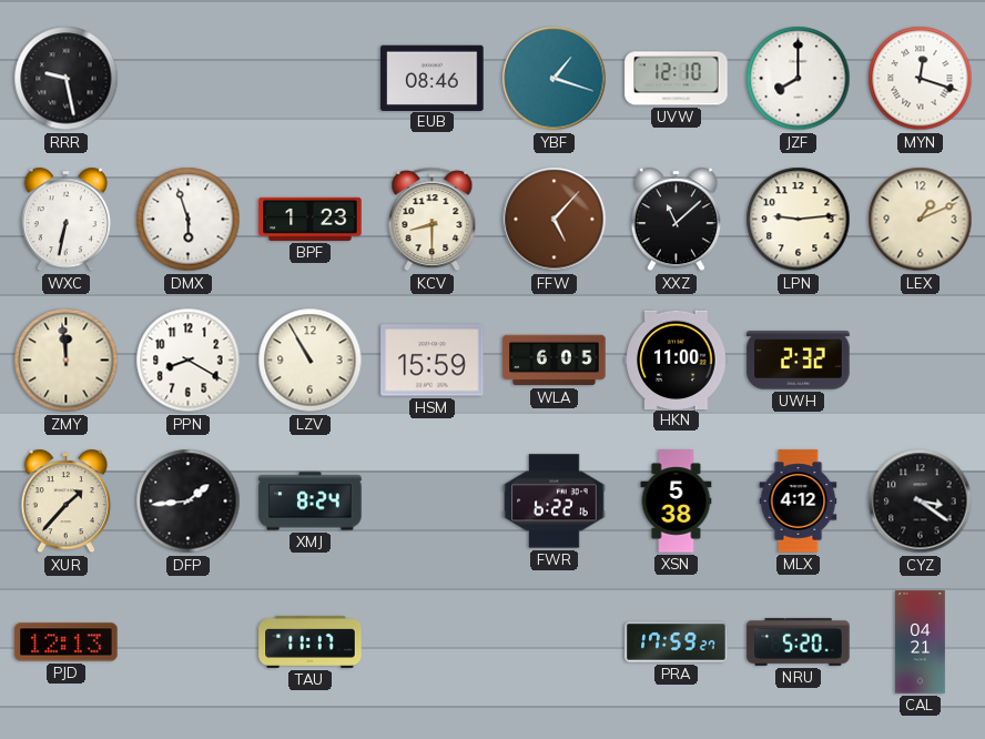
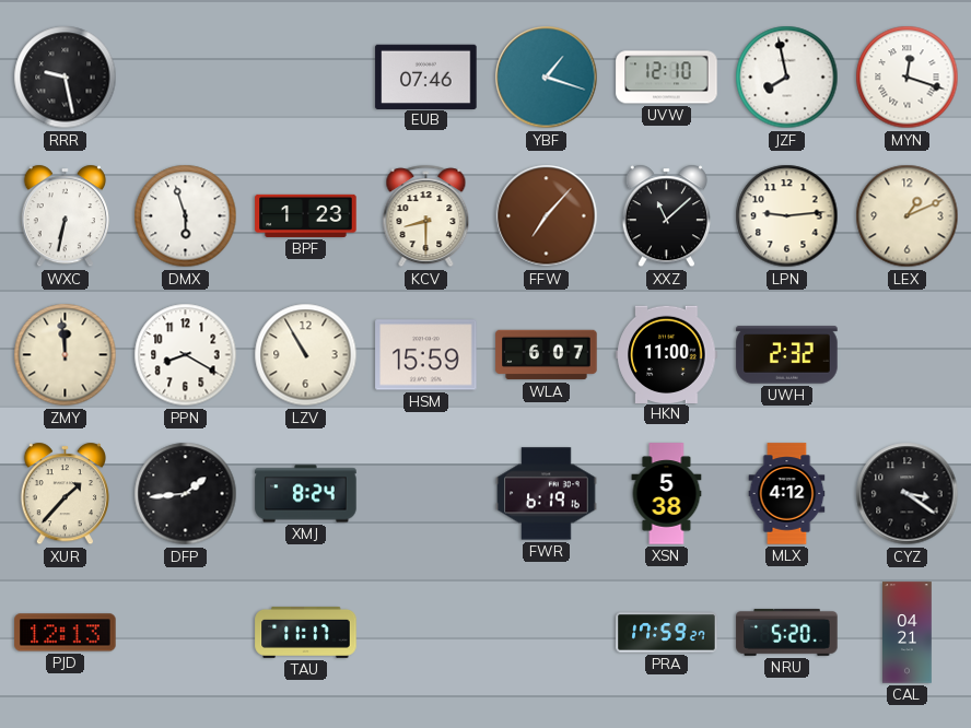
EUB: 08:46 -> 07:46 (426, 77)
JZF: 8:00 -> 7:58 (787, 78)
FFW: 5:07 -> 7:07 (547, 216)
WLA: 6:05 -> 6:07 (547, 355)
FWR: 6:22 -> 6:19 (547, 494)
